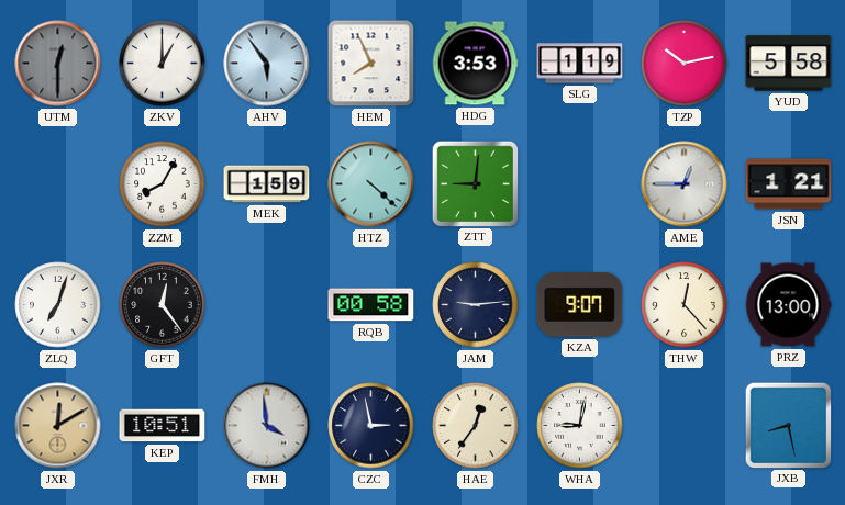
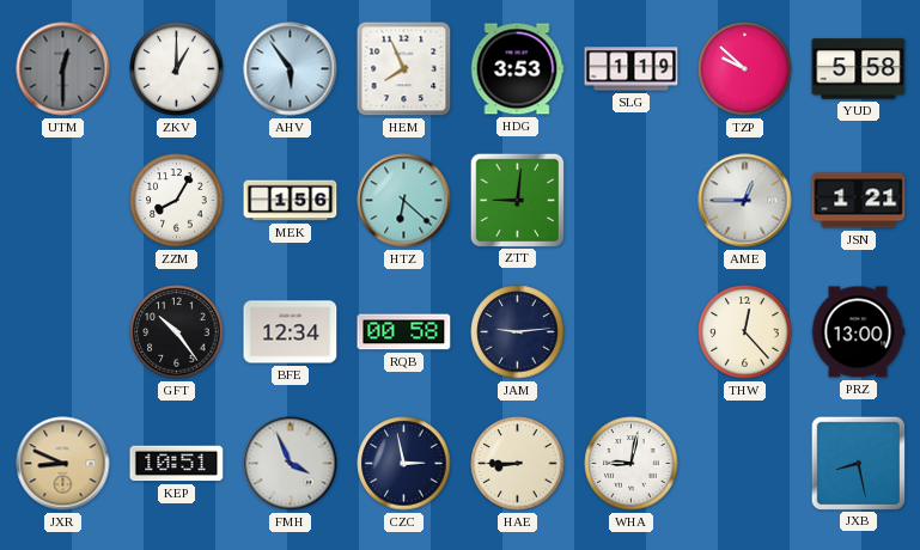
TZP: 10:13 -> 9:52 (745, 69)
MEK: 1:59 -> 1:56 (291, 201)
HTZ: 4:22 -> 6:22 (404, 201)
ZLQ: 7:03 -> none (58, 305)
GFT: 12:24 -> 10:24 (177, 332)
BFE: none -> 12:34 (291, 332)
KZA: 9:07 -> none (580, 304)
JXR: 12:10 -> 8:49 (63, 464)
FMH: 3:59 -> 3:56 (291, 464)
HAE: 12:36 -> 8:45 (518, 464)
